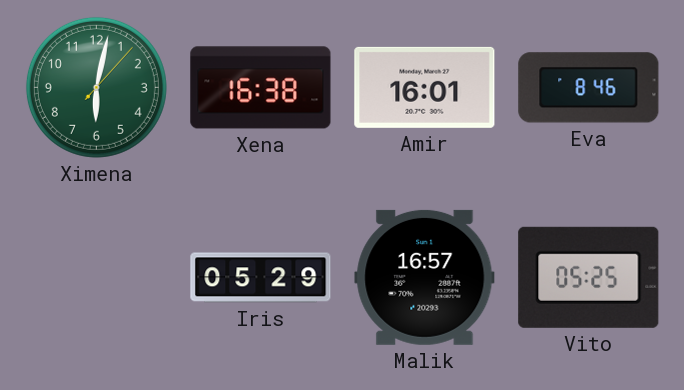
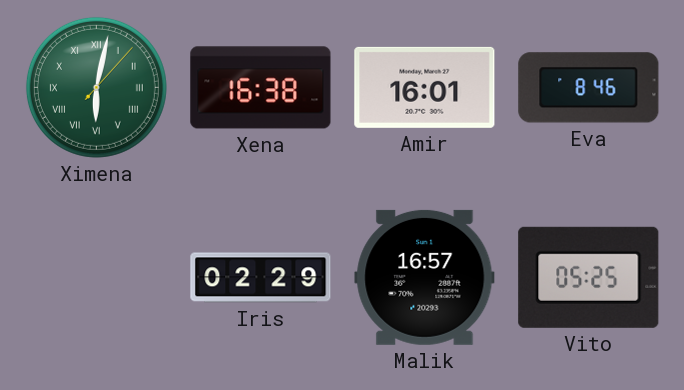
Ximena numerals: Arabic -> Roman (96, 87)
Iris: 05:29 -> 02:29 (261, 278)
